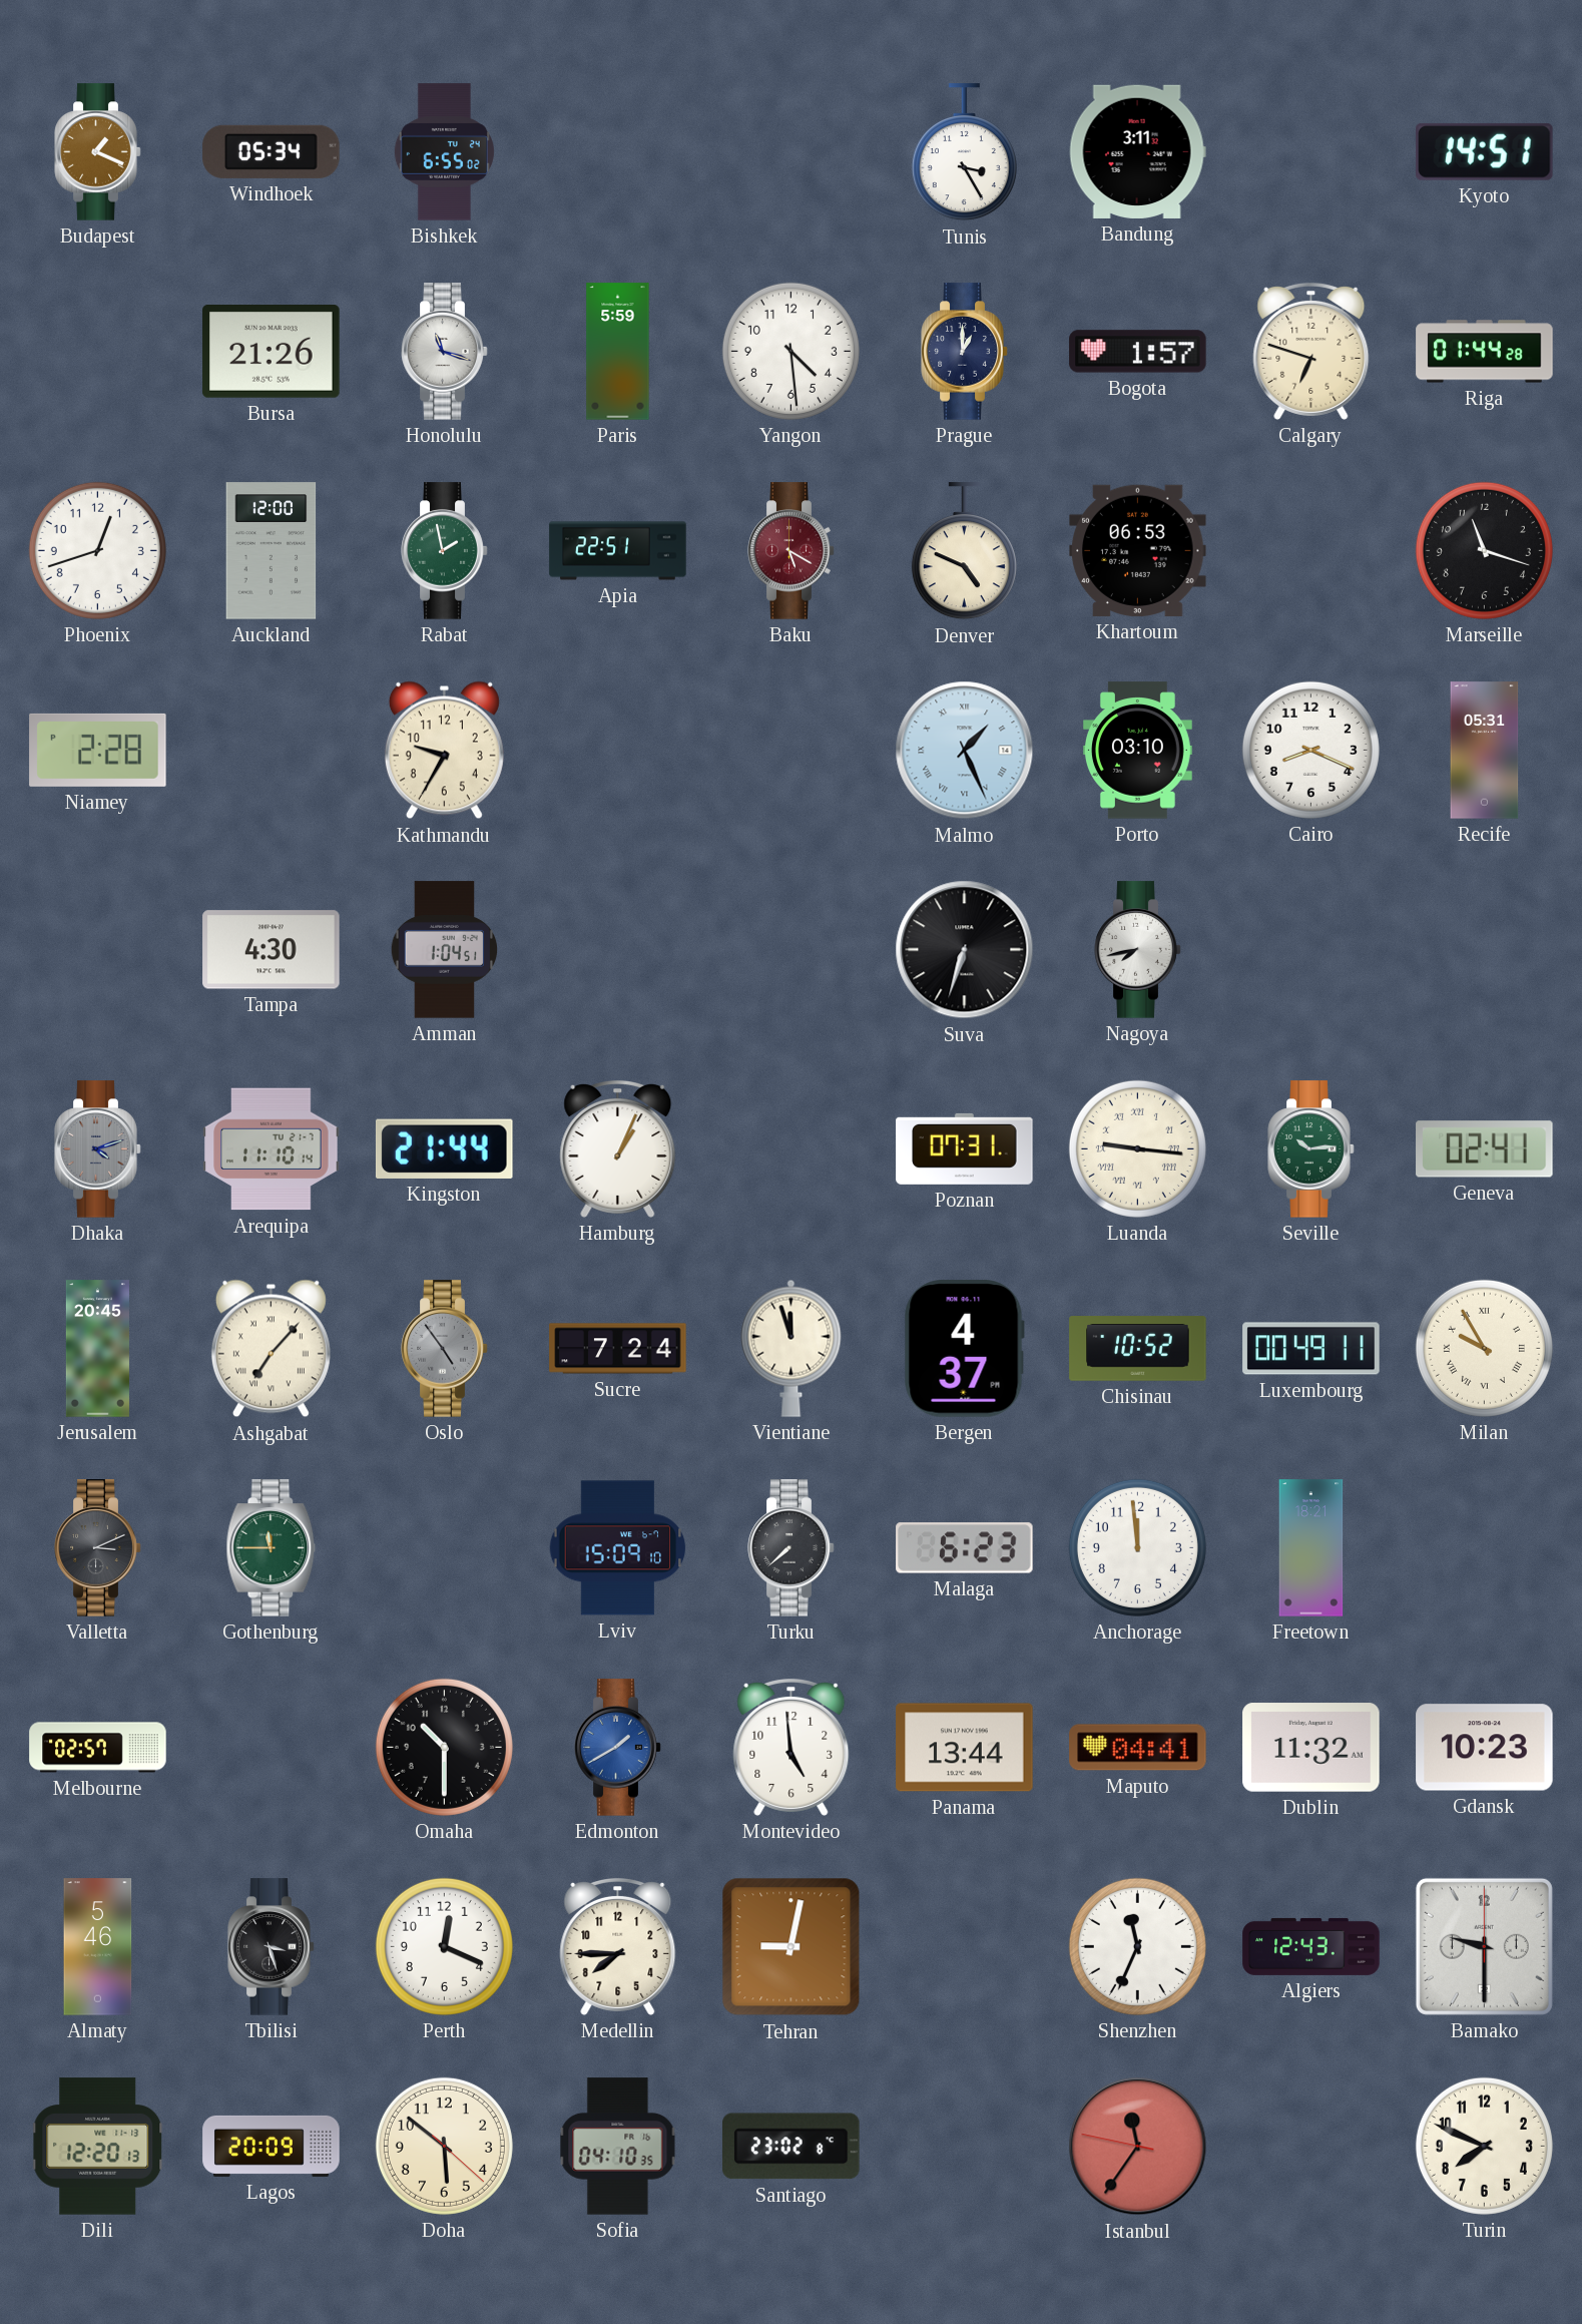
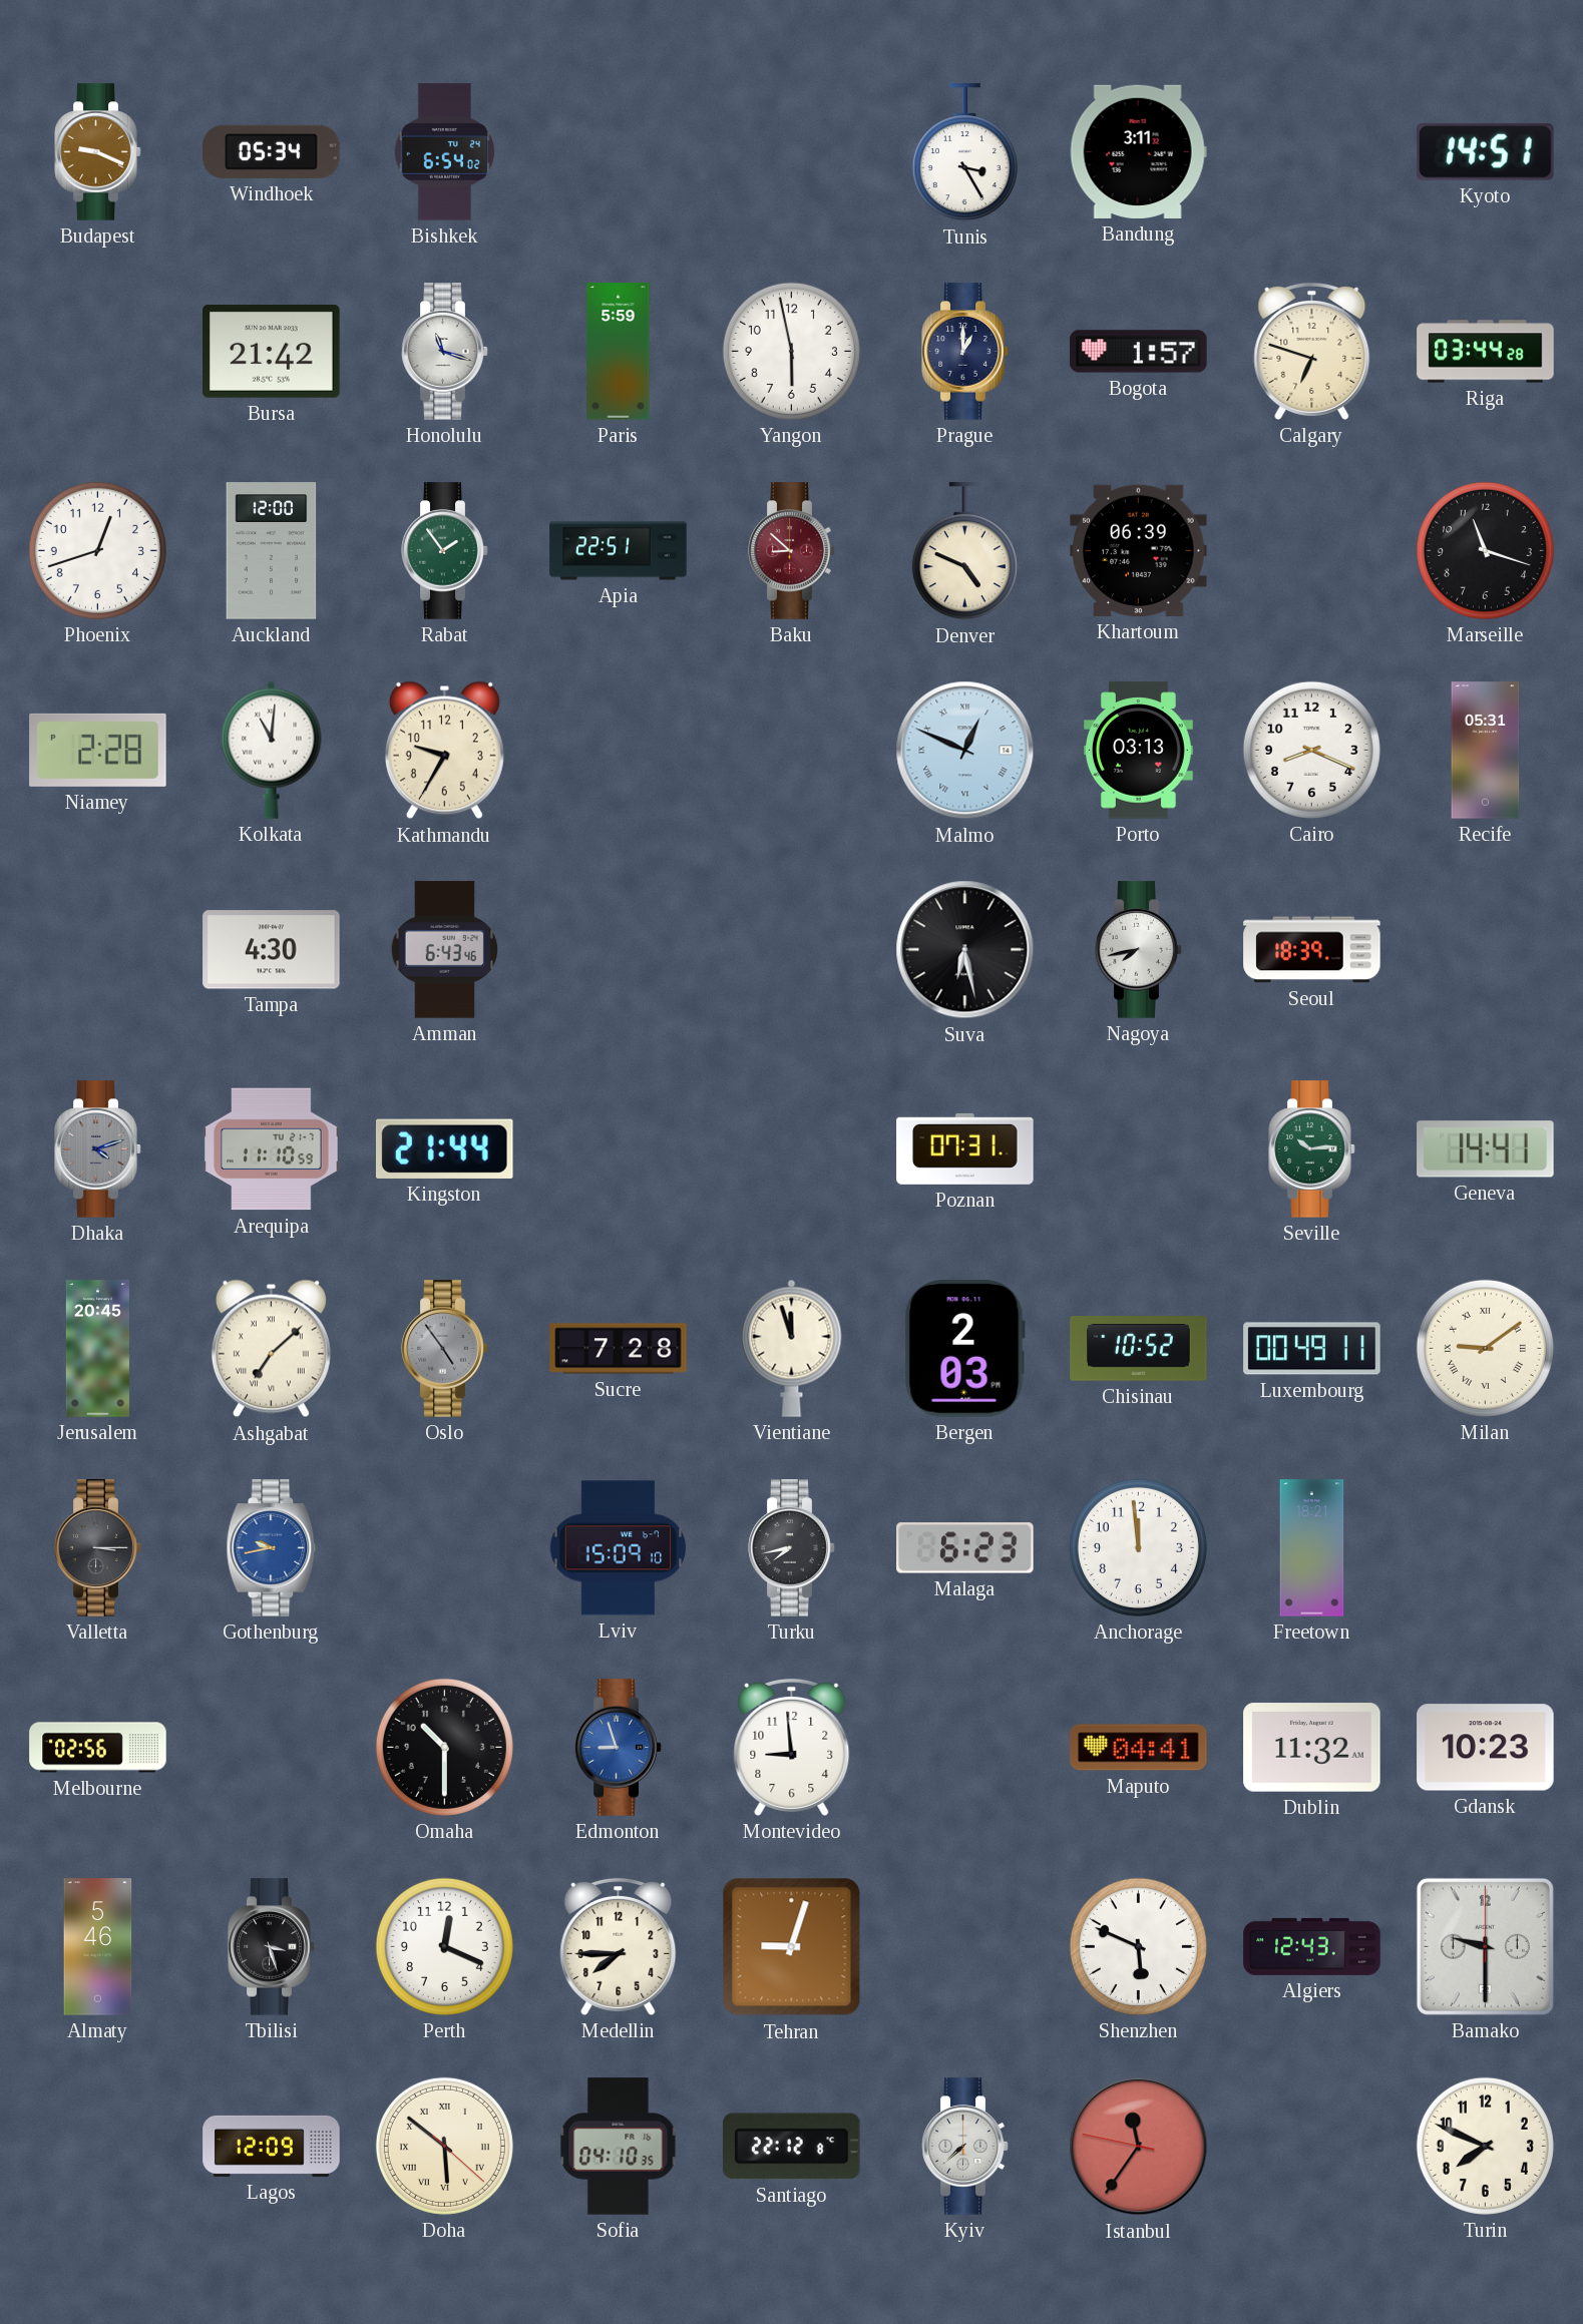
Budapest: 1:19 -> 9:19 (98, 152)
Bishkek: 6:55 -> 6:54 (444, 152)
Bursa: 21:26 -> 21:42 (272, 352)
Yangon: 4:29 -> 5:58 (791, 351)
Riga: 01:44 -> 03:44 (1486, 352)
Rabat: 1:58 -> 1:54 (445, 551)
Baku: 5:20 -> 8:52 (792, 551)
Khartoum: 06:53 -> 06:39 (1139, 550)
Kolkata: none -> 11:01 (272, 750)
Malmo: 1:26 -> 12:49 (965, 751)
Porto: 03:10 -> 03:13 (1138, 751)
Amman: 1:04 -> 6:43 (445, 950)
Suva: 6:33 -> 6:28 (965, 950)
Seoul: none -> 18:39 (1312, 950)
Arequipa: 11:10:14 -> 11:10:59 (272, 1149)
Hamburg: 1:04 -> none (618, 1148)
Luanda: 9:16 -> none (1137, 1148)
Geneva: 02:41 -> 14:41 (1486, 1149)
Ashgabat: 7:07 -> 7:08 (271, 1349)
Sucre: 7:24 -> 7:28 (619, 1349)
Bergen: 4:37 -> 2:03 (964, 1349)
Milan: 9:55 -> 9:09 (1485, 1348)
Valletta: 3:11 -> 3:15 (98, 1548)
Gothenburg: 11:45 -> 9:43 (272, 1548)
Gothenburg dial: green -> blue (272, 1548)
Turku: 7:38 -> 7:43 (792, 1548)
Melbourne: 02:57 -> 02:56 (98, 1748)
Edmonton: 1:40 -> 8:57 (619, 1748)
Montevideo: 4:59 -> 8:59 (792, 1747)
Panama: 13:44 -> none (965, 1748)
Tehran: 9:02 -> 9:03 (792, 1947)
Shenzhen: 11:34 -> 5:49 (1138, 1946)
Dili: 12:20 -> none (98, 2147)
Lagos: 20:09 -> 12:09 (272, 2146)
Doha numerals: Arabic -> Roman (444, 2146)
Santiago: 23:02 -> 22:12 (792, 2147)
Kyiv: none -> 7:38 (965, 2147)
